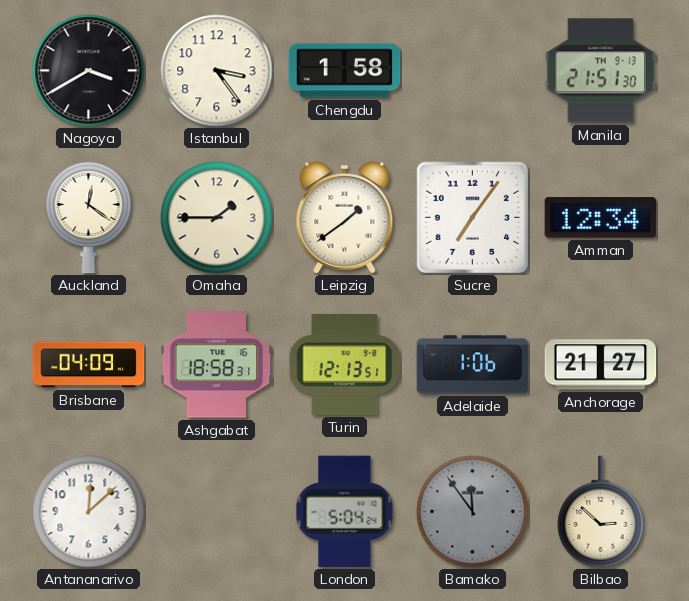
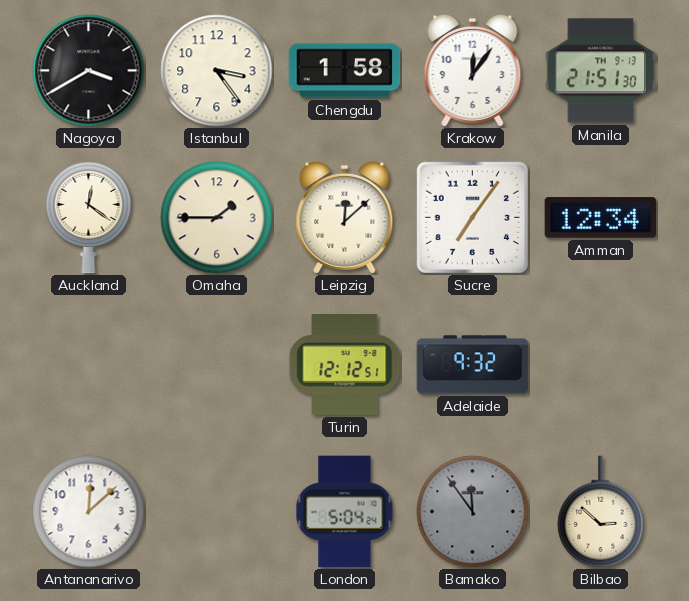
Krakow: none -> 12:06 (473, 71)
Leipzig: 1:39 -> 12:08 (345, 218)
Brisbane: 04:09 -> none (89, 365)
Ashgabat: 18:58 -> none (217, 365)
Turin: 12:13 -> 12:12 (345, 365)
Adelaide: 1:06 -> 9:32 (473, 365)
Anchorage: 21:27 -> none (601, 365)
